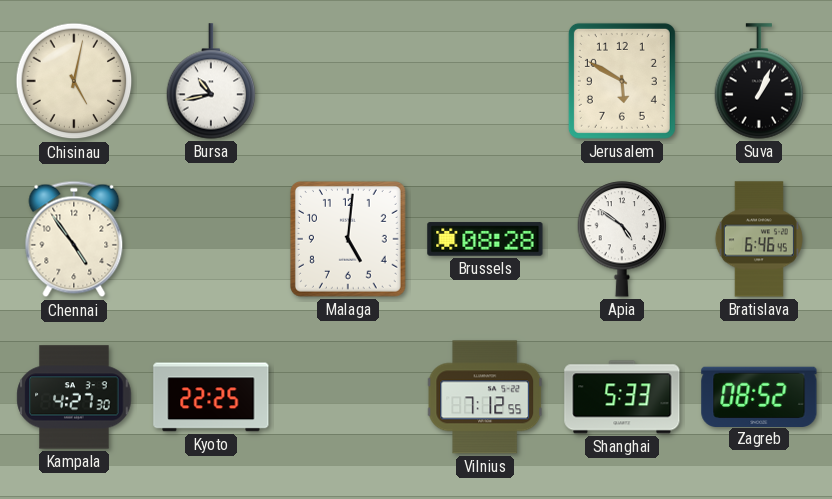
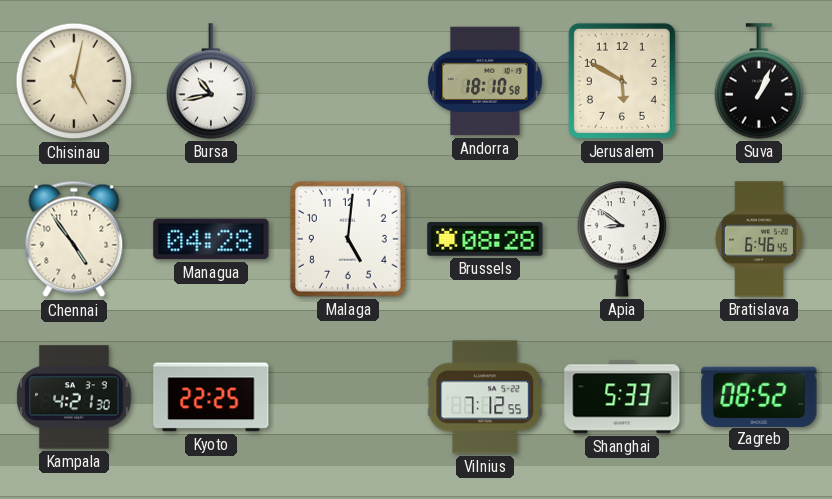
Andorra: none -> 18:10 (485, 81)
Managua: none -> 04:28 (211, 239)
Apia: 4:51 -> 8:51 (622, 239)
Kampala: 4:27 -> 4:21 (74, 397)
